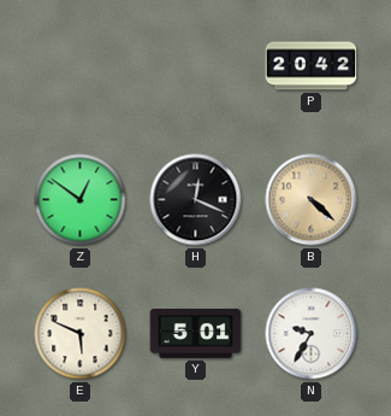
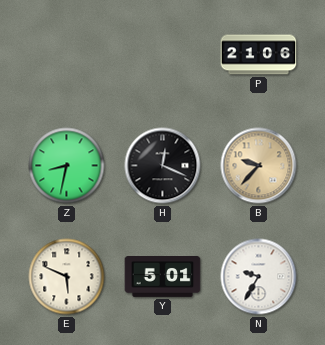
P: 20:42 -> 21:06 (259, 55)
Z: 12:51 -> 8:32 (67, 166)
B: 4:22 -> 9:37 (259, 166)
